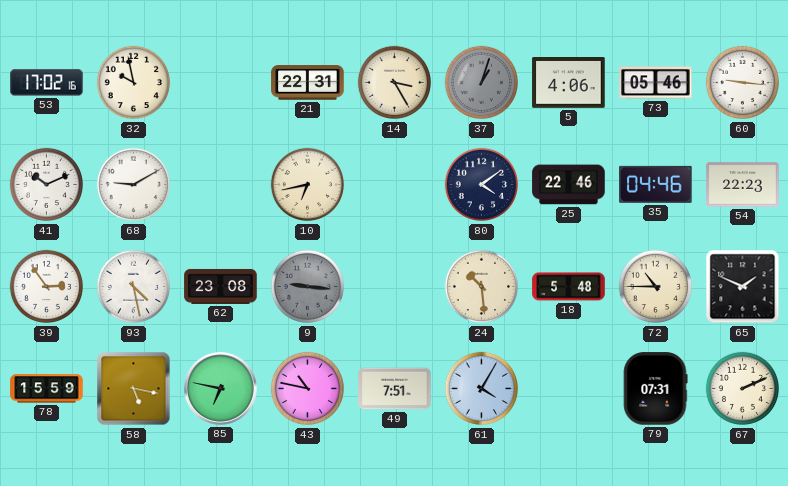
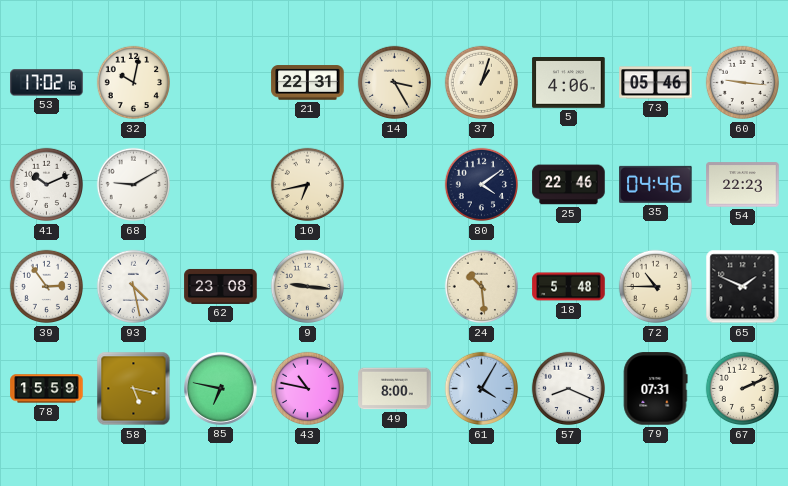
32: 9:58 -> 10:02 (133, 83)
37 dial: grey -> cream (481, 83)
9 dial: grey -> cream (307, 287)
49: 7:51 -> 8:00 (395, 389)
57: none -> 8:19 (568, 389)
